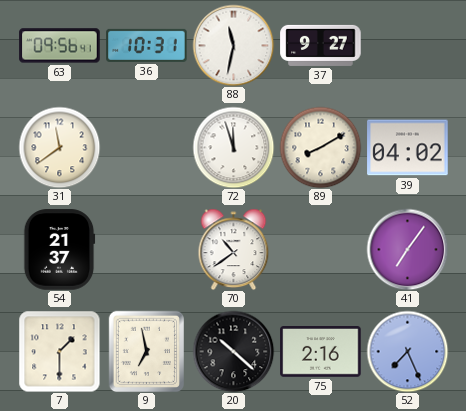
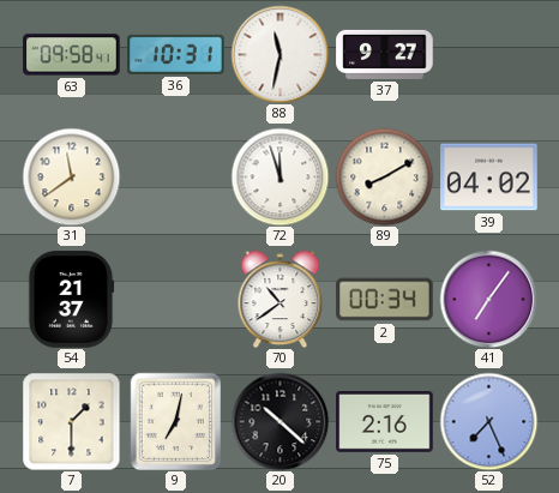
63: 09:56 -> 09:58 (72, 55)
2: none -> 00:34 (385, 300)
9: 6:58 -> 7:02 (176, 421)
